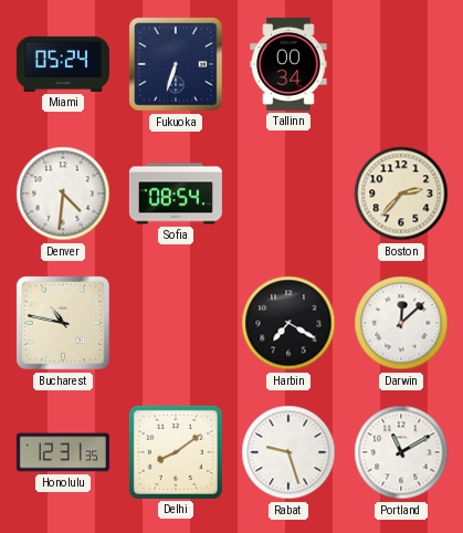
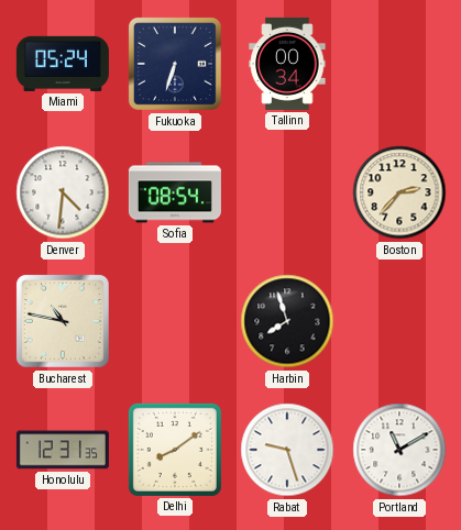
Harbin: 7:20 -> 7:57 (287, 321)
Darwin: 12:08 -> none (401, 323)
